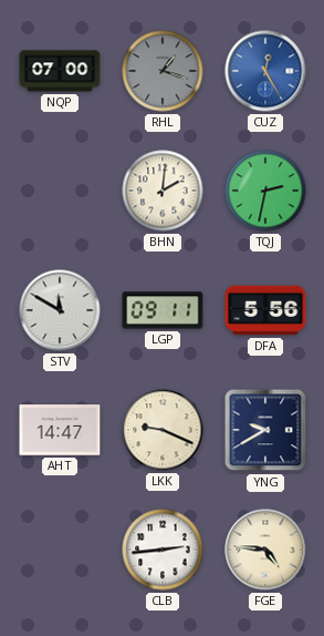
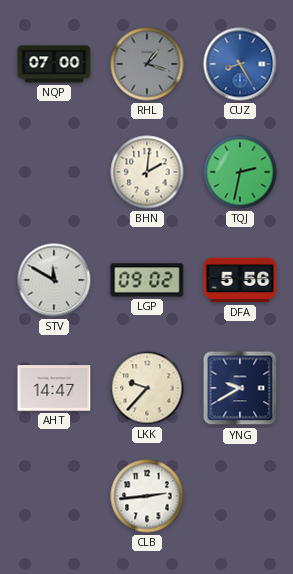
CUZ: 12:25 -> 8:25 (240, 64)
LGP: 09:11 -> 09:02 (147, 280)
LKK: 9:19 -> 9:37 (147, 388)
FGE: 4:46 -> none (265, 550)
